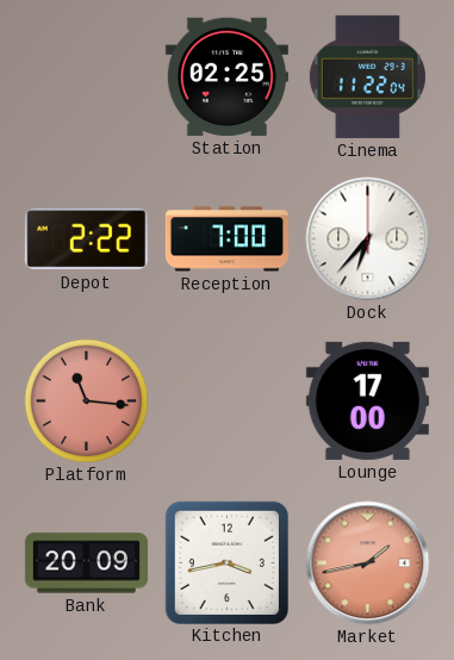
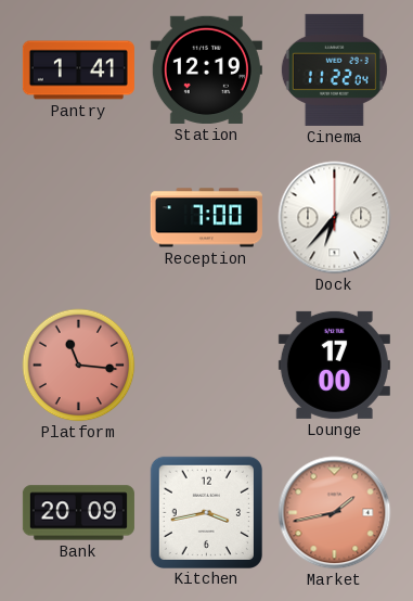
Pantry: none -> 1:41 (78, 71)
Station: 02:25 -> 12:19 (206, 69)
Depot: 2:22 -> none (86, 239)
